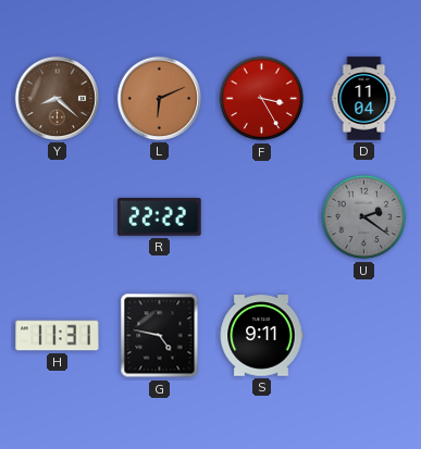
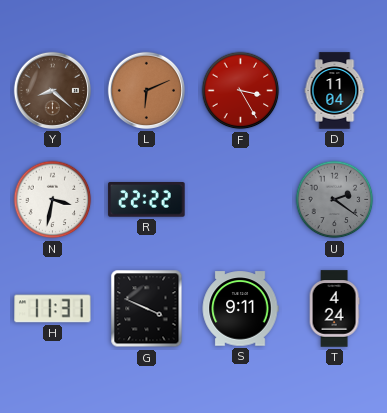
N: none -> 3:32 (53, 200)
G: 4:47 -> 3:49 (147, 309)
T: none -> 4:24 (334, 309)
